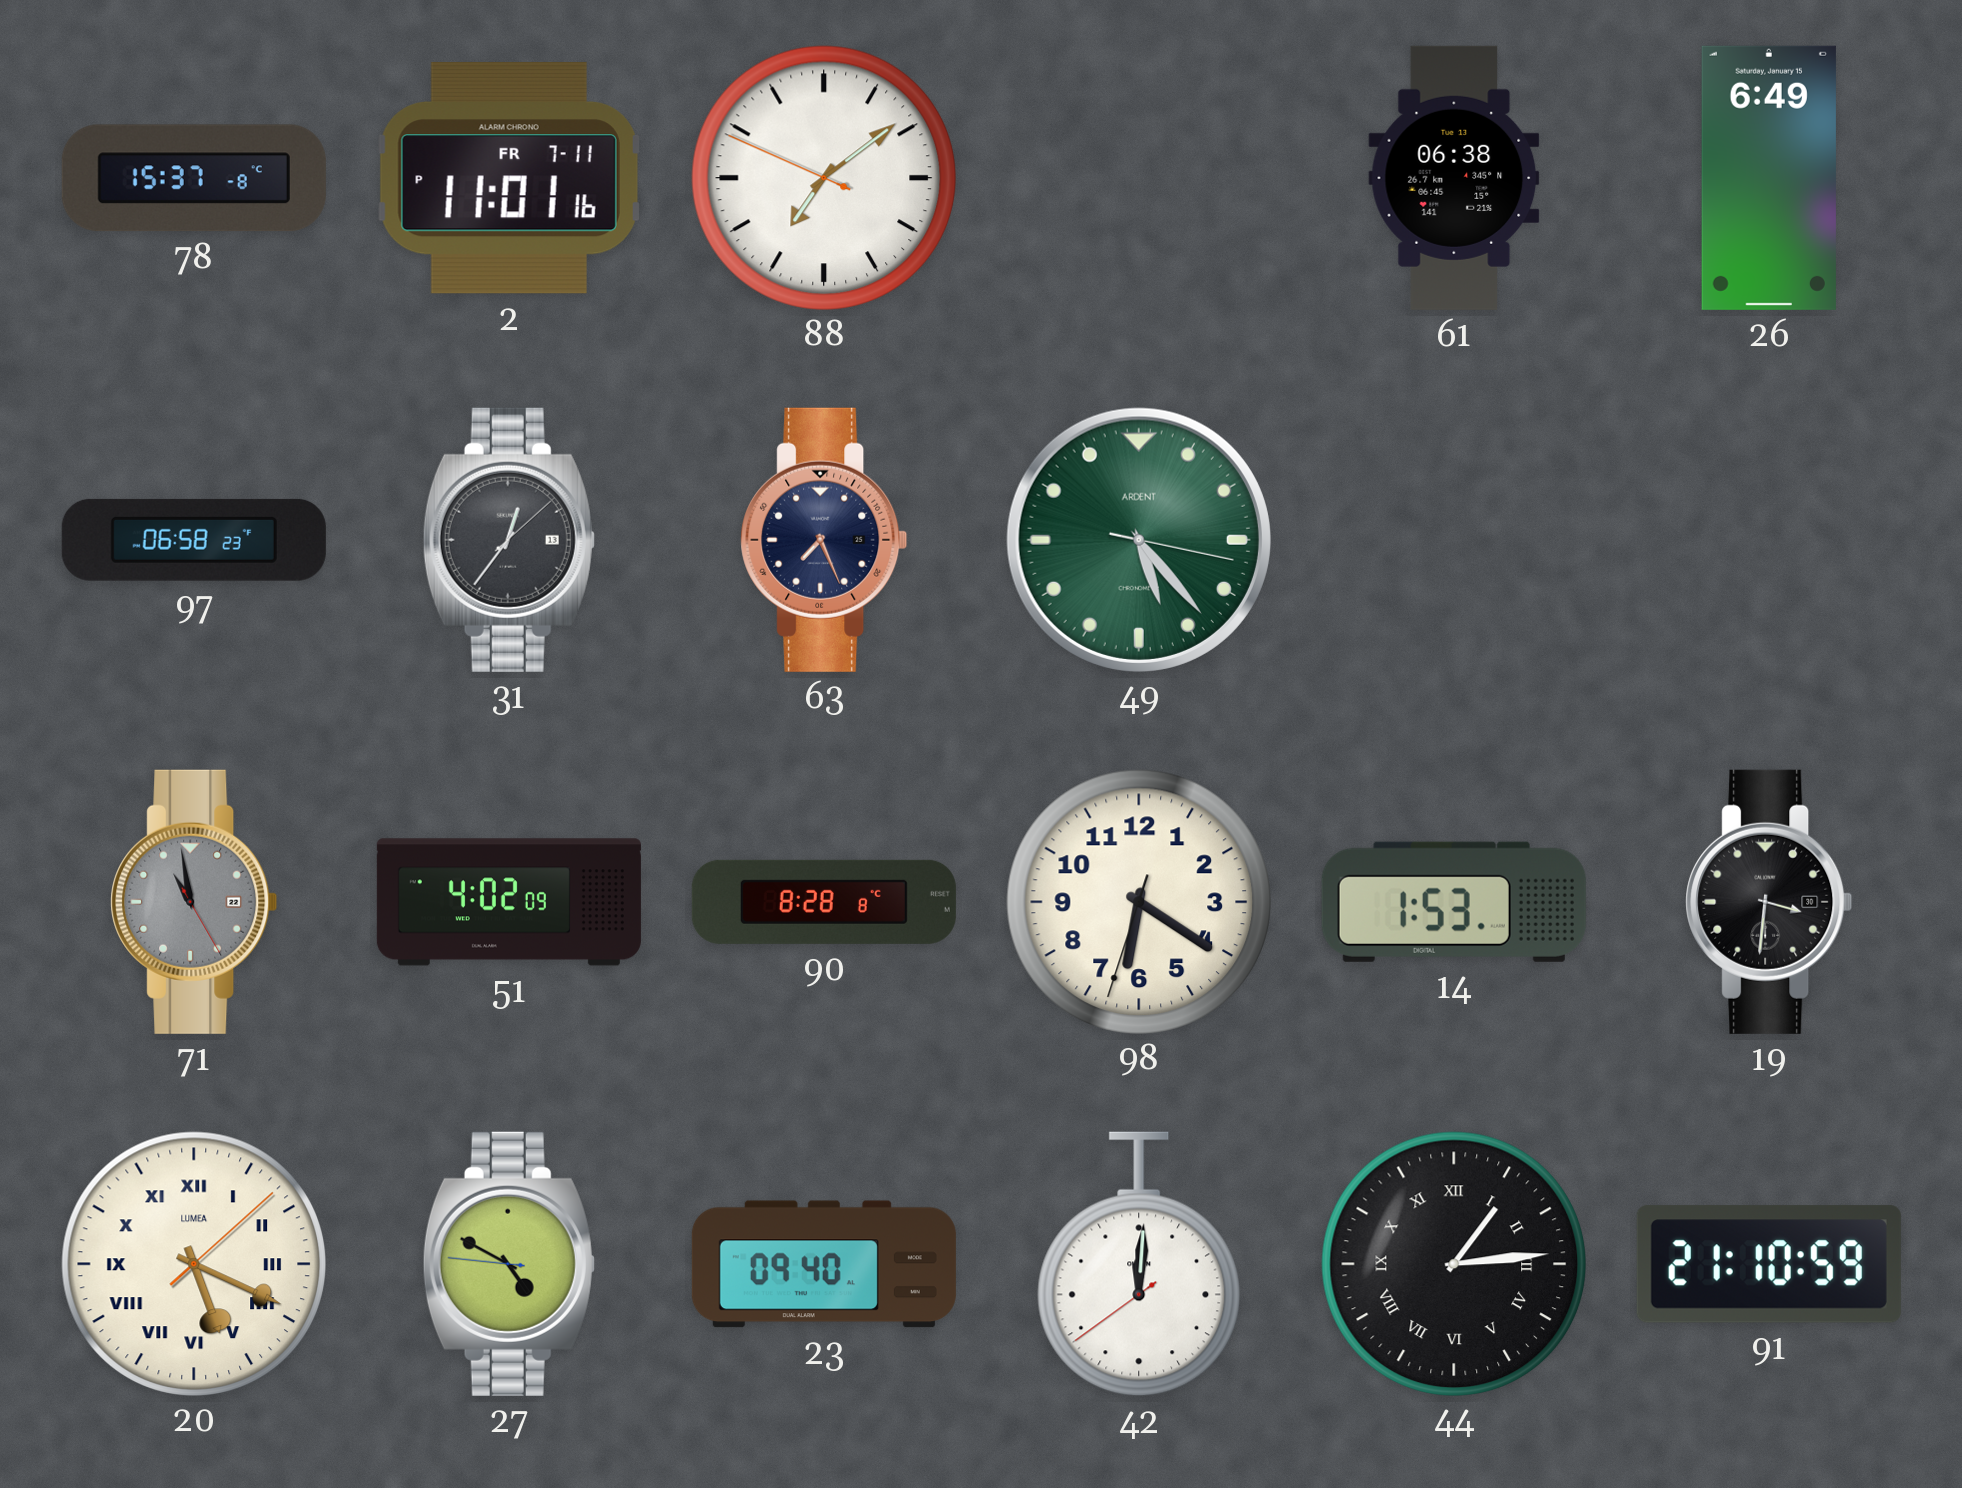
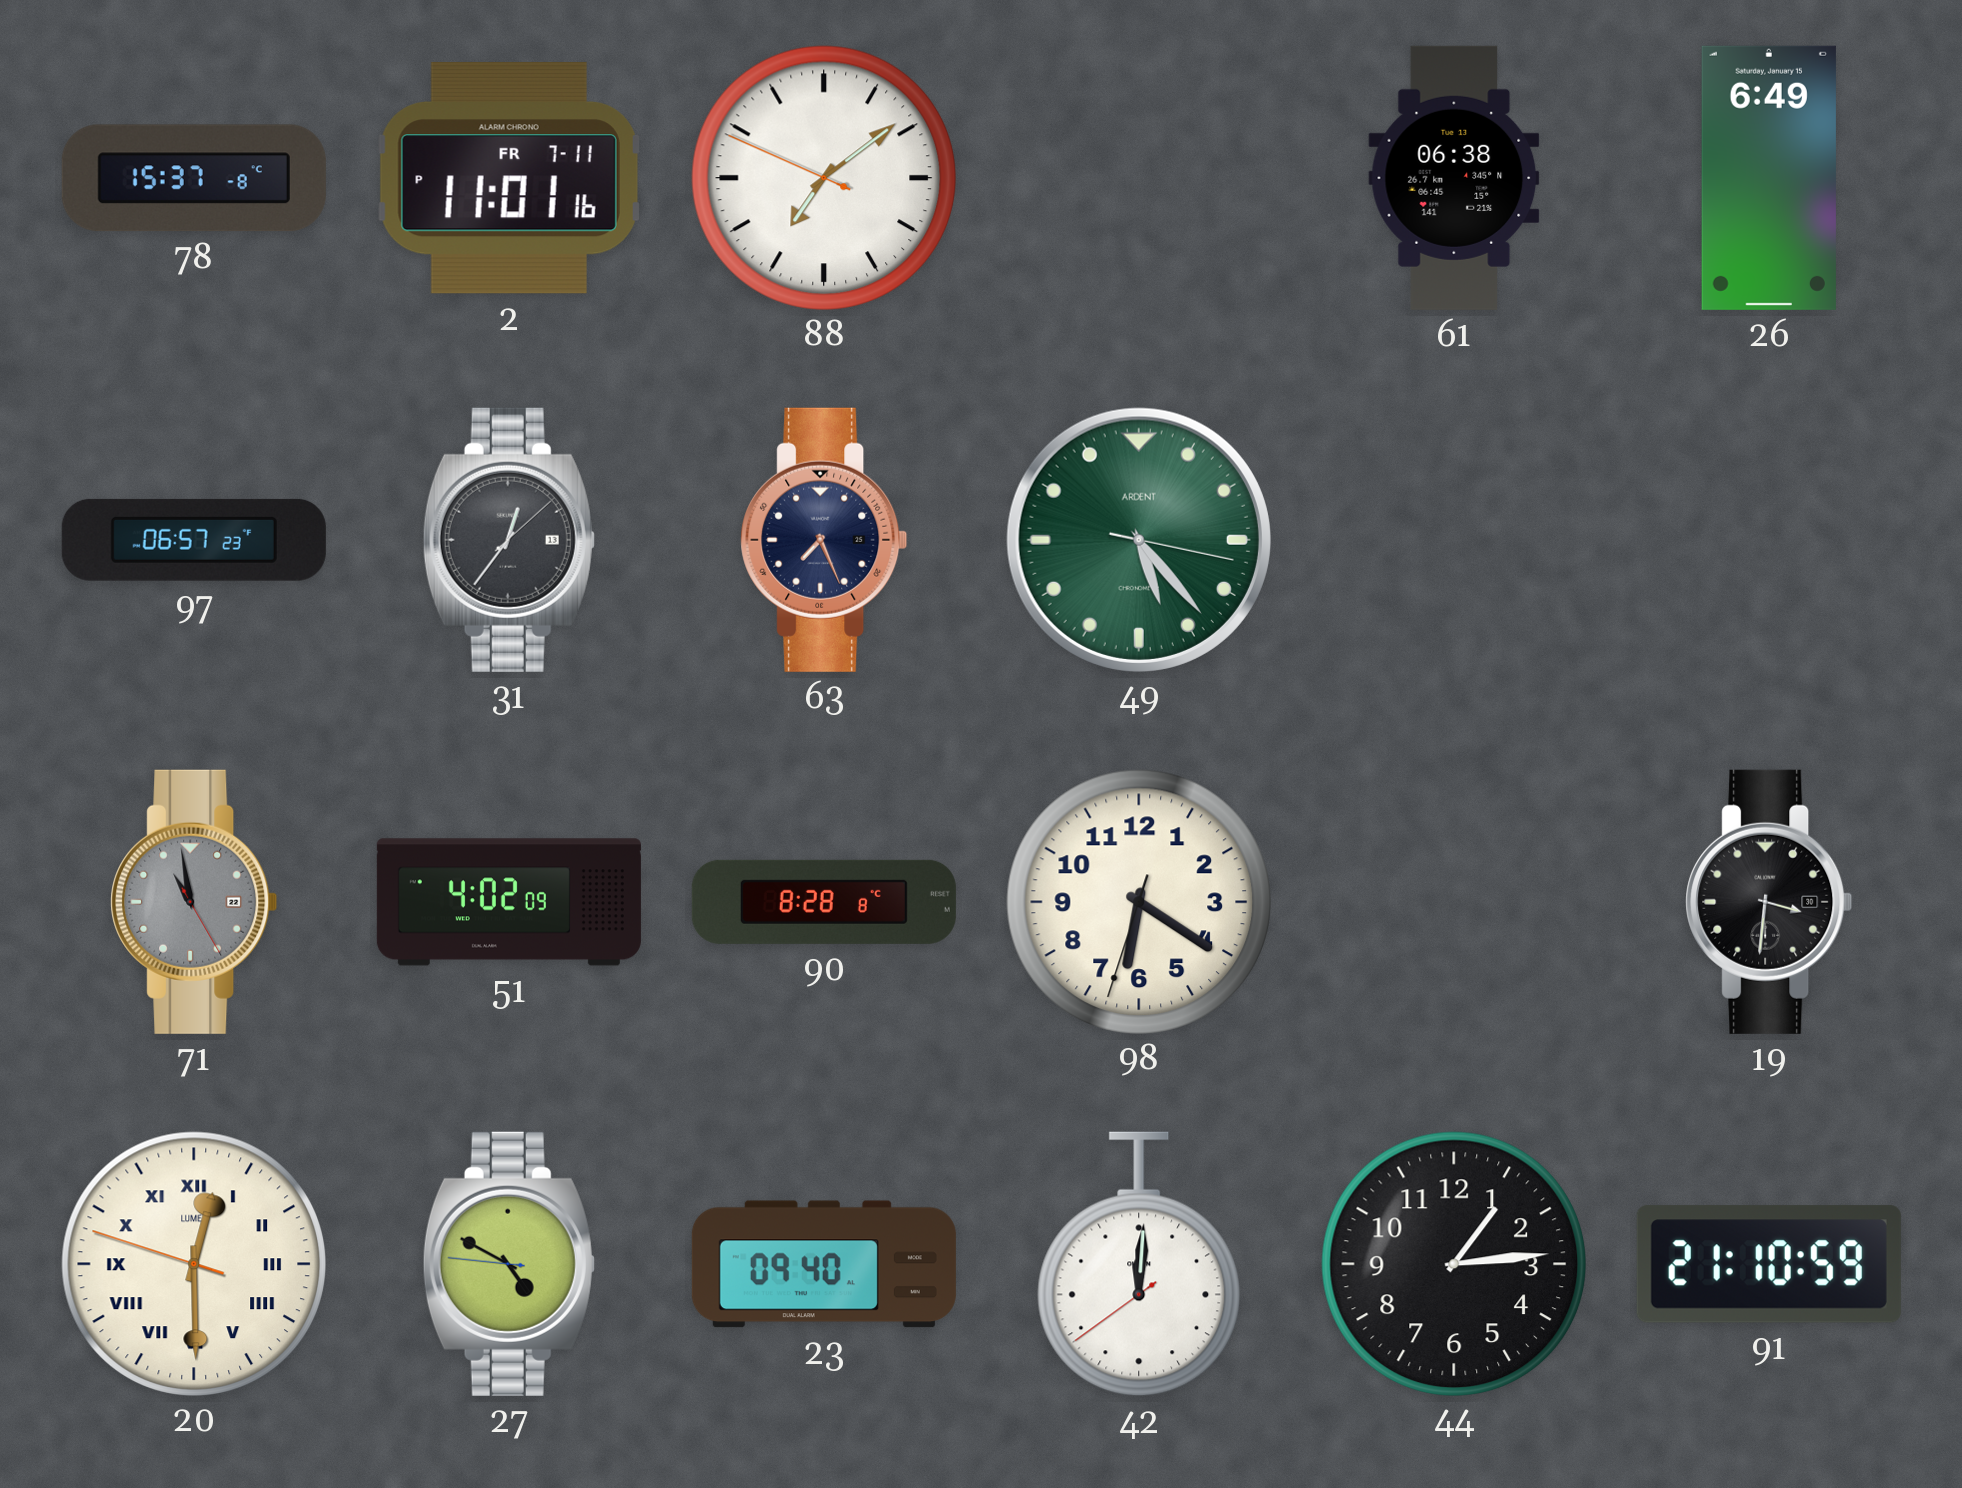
97: 06:58 -> 06:57 (194, 540)
14: 1:53 -> none (1454, 902)
20: 5:19 -> 12:29 (193, 1263)
44 numerals: Roman -> Arabic (1453, 1263)
